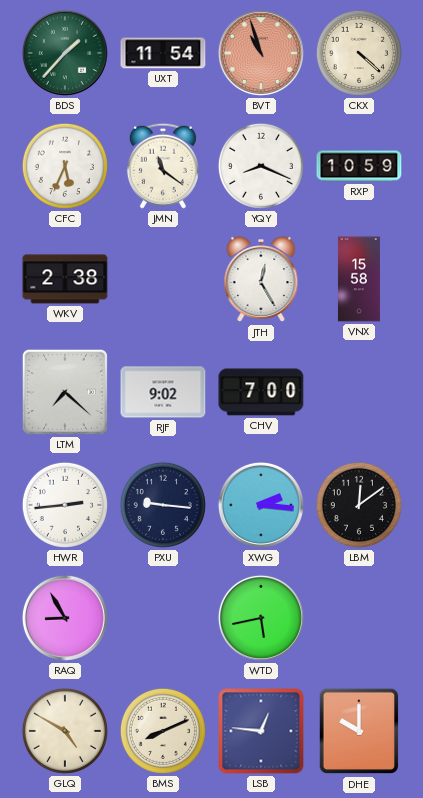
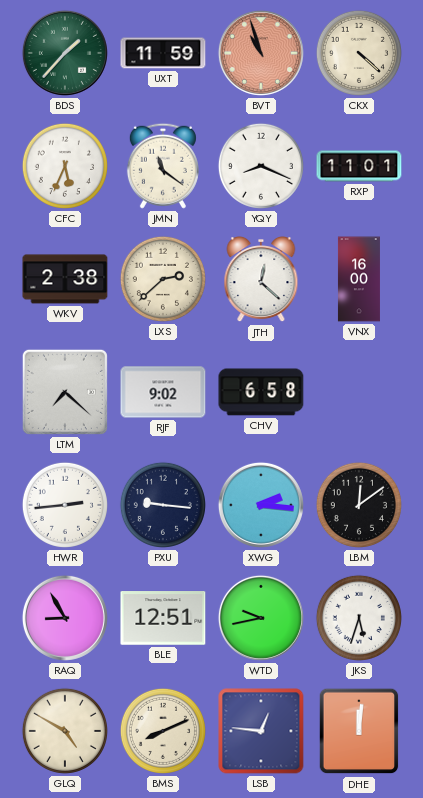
UXT: 11:54 -> 11:59 (163, 53)
RXP: 10:59 -> 11:01 (359, 166)
LXS: none -> 2:38 (163, 279)
JTH: 12:25 -> 12:22 (261, 280)
VNX: 15:58 -> 16:00 (359, 279)
CHV: 7:00 -> 6:58 (261, 392)
BLE: none -> 12:51 (163, 618)
WTD: 5:43 -> 9:43 (261, 618)
JKS: none -> 5:33 (359, 618)
DHE: 10:00 -> 12:01 (359, 731)
